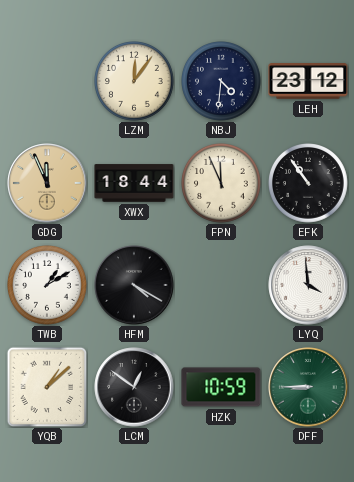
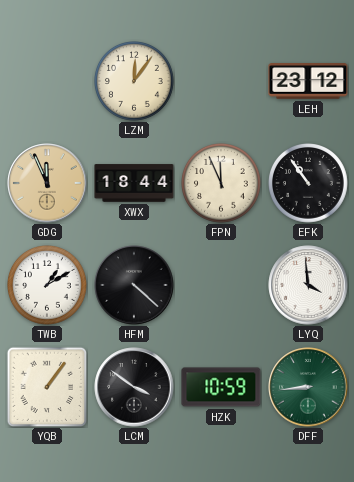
NBJ: 4:31 -> none (222, 82)
HFM: 4:20 -> 4:22 (134, 285)
YQB: 1:08 -> 1:06 (47, 387)
LCM: 12:51 -> 3:51 (134, 387)
DFF: 8:45 -> 8:44 (308, 387)
